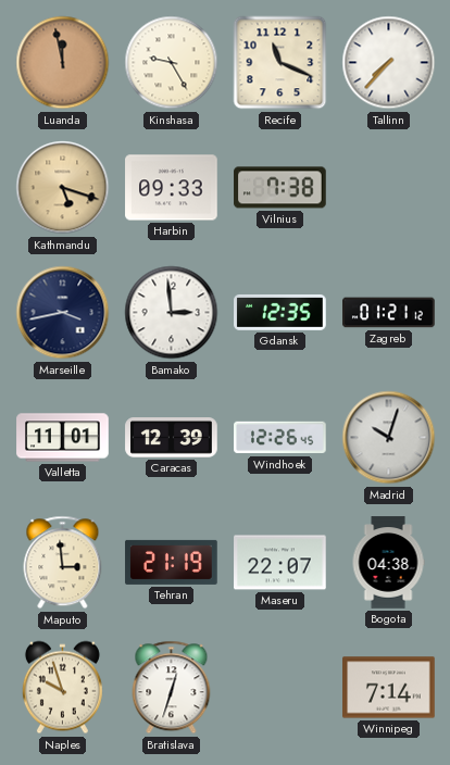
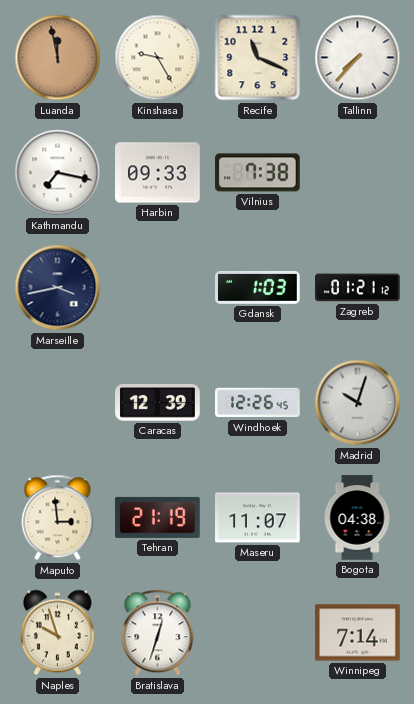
Kathmandu: 5:18 -> 7:17 (58, 173)
Kathmandu dial: champagne -> white (58, 173)
Bamako: 2:59 -> none (172, 313)
Gdansk: 12:35 -> 1:03 (258, 288)
Valletta: 11:01 -> none (63, 438)
Maseru: 22:07 -> 11:07 (258, 518)
